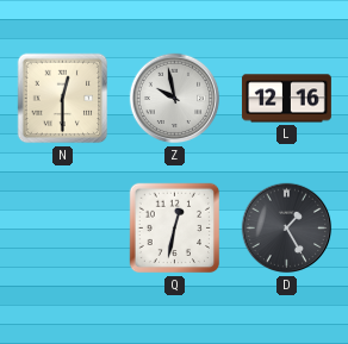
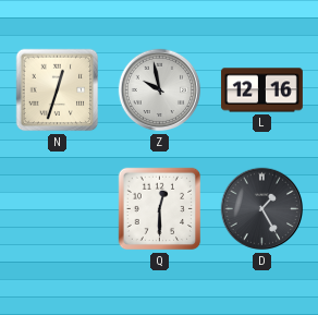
N: 12:30 -> 12:33 (58, 90)
Q: 12:32 -> 12:30 (160, 209)
